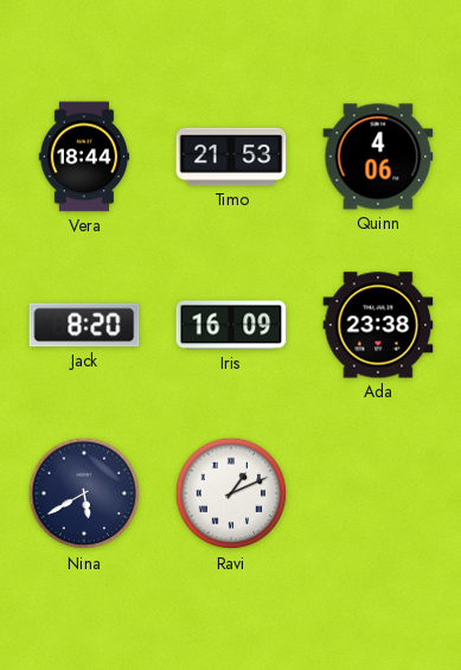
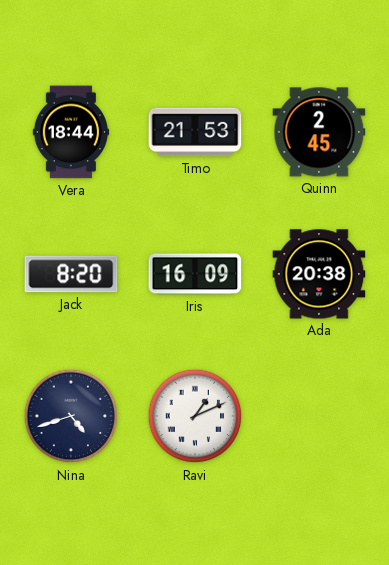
Quinn: 4:06 -> 2:45 (319, 132)
Ada: 23:38 -> 20:38 (319, 274)
Nina: 5:40 -> 4:42 (71, 416)
